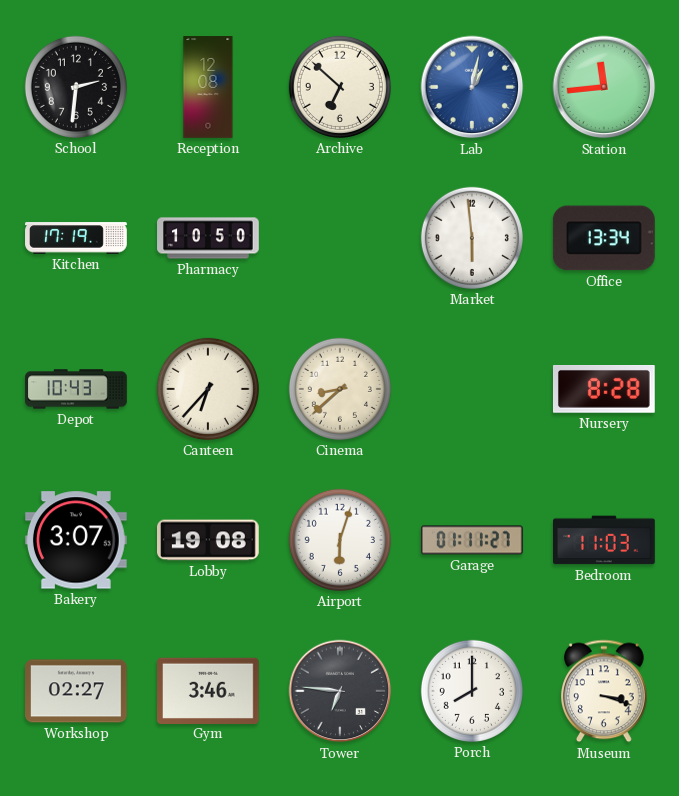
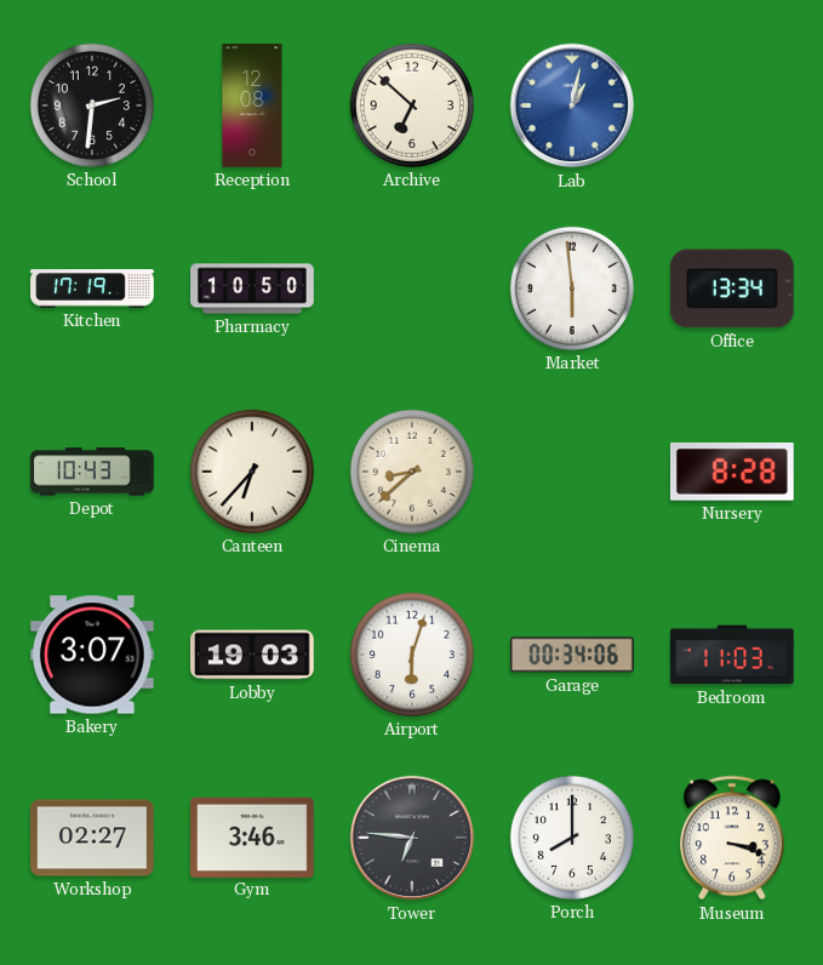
Station: 11:44 -> none (604, 87)
Lobby: 19:08 -> 19:03 (253, 655)
Garage: 01:11 -> 00:34 (573, 655)
